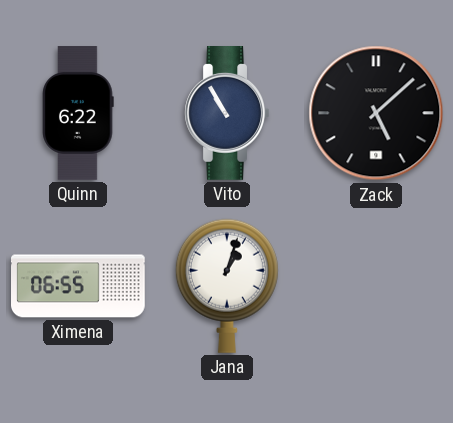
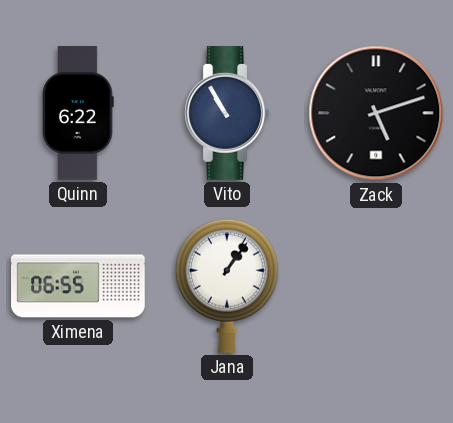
Zack: 5:08 -> 5:12 (376, 113)
Jana: 1:03 -> 1:06 (227, 286)
